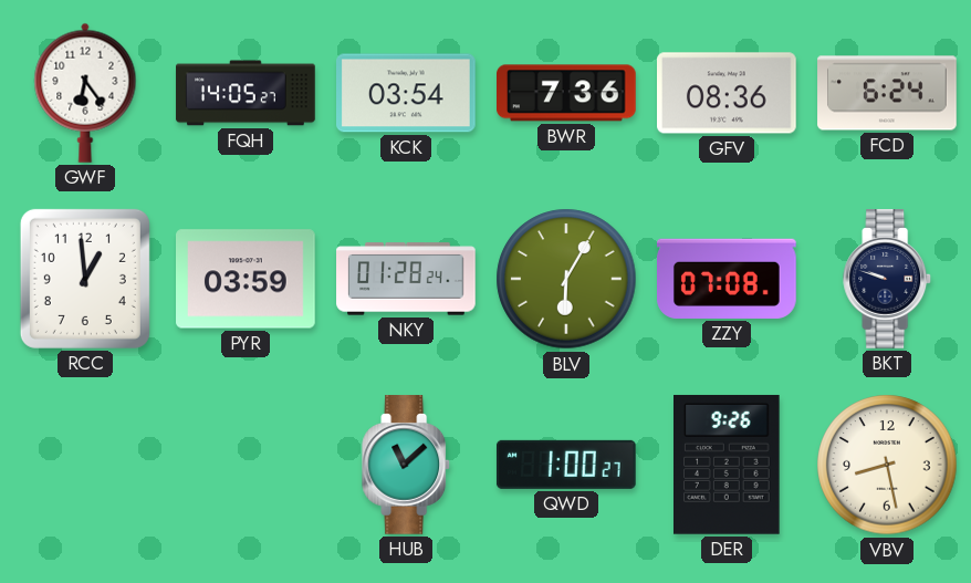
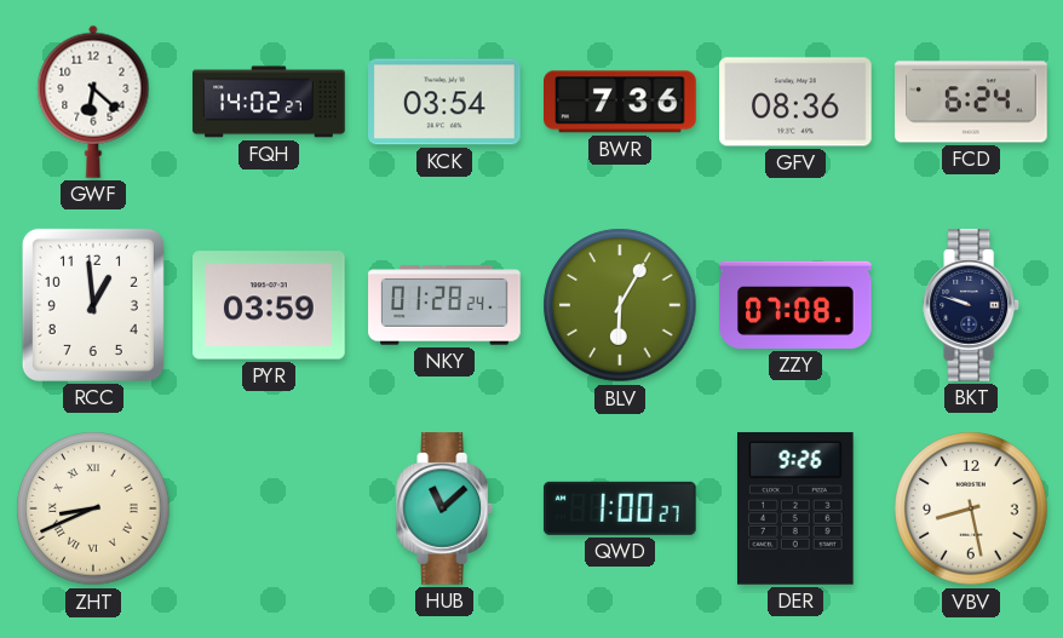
GWF: 6:24 -> 6:22 (93, 102)
FQH: 14:05 -> 14:02 (269, 102)
ZHT: none -> 8:41 (93, 508)
